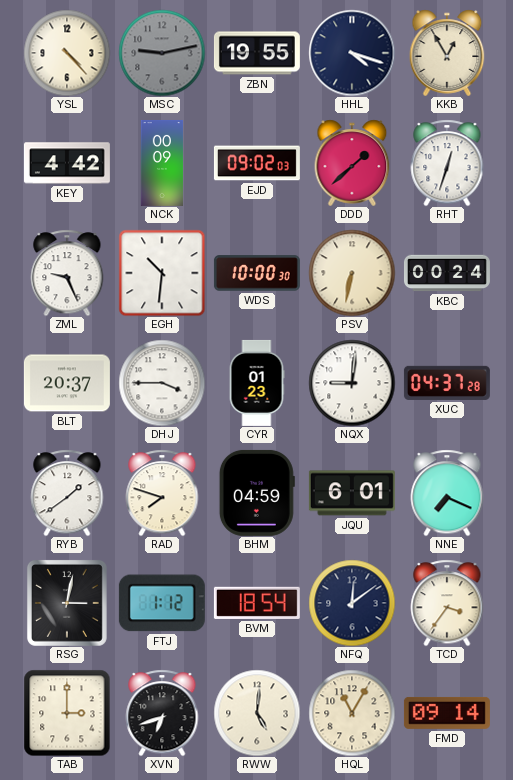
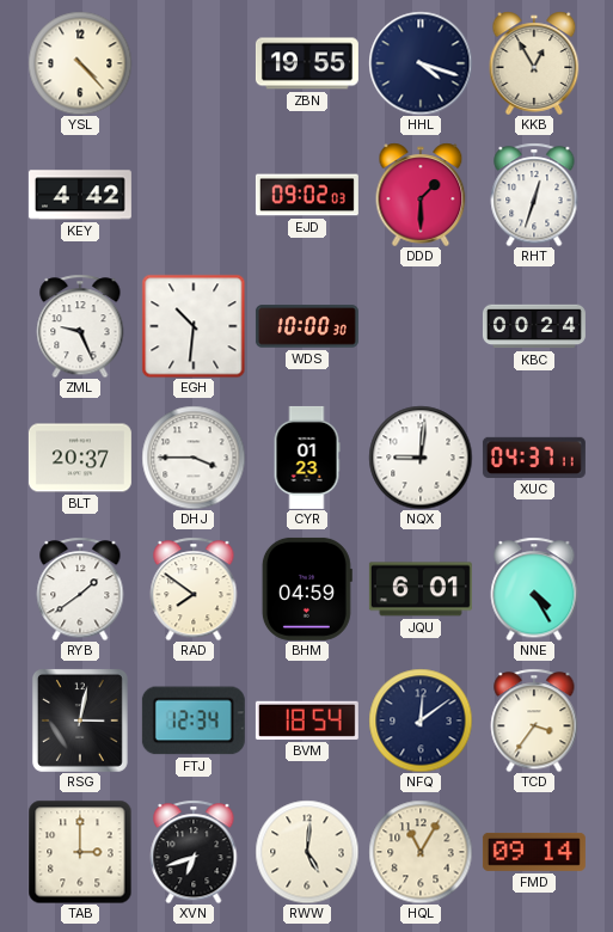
MSC: 9:13 -> none (162, 53)
NCK: 00:09 -> none (162, 163)
DDD: 1:38 -> 1:30 (421, 195)
PSV: 6:32 -> none (352, 273)
XUC: 04:37:28 -> 04:37:11 (534, 458)
RAD: 7:48 -> 7:51 (194, 589)
NNE: 7:19 -> 4:25 (534, 589)
FTJ: 1:12 -> 12:34 (194, 721)
